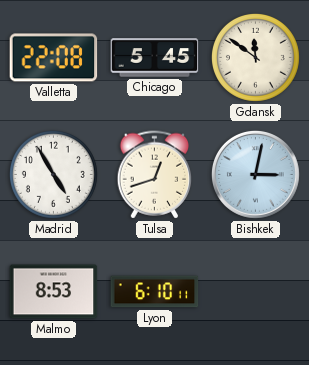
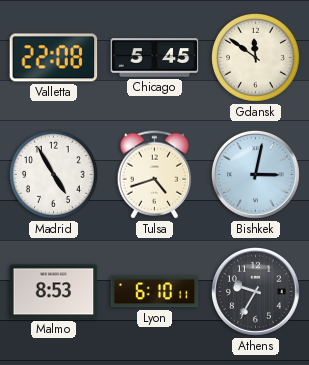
Tulsa: 12:42 -> 4:42 (155, 175)
Athens: none -> 9:35 (255, 291)
